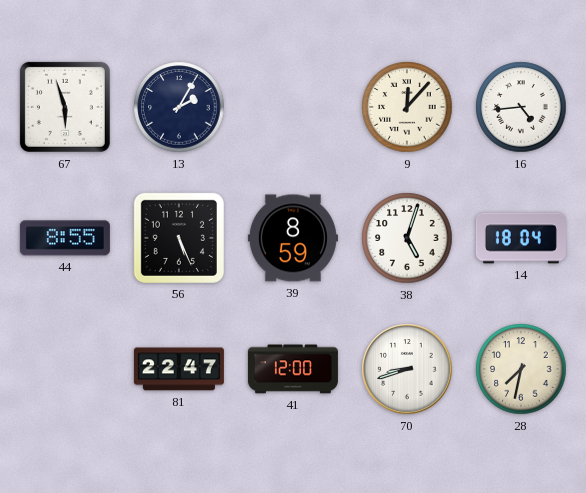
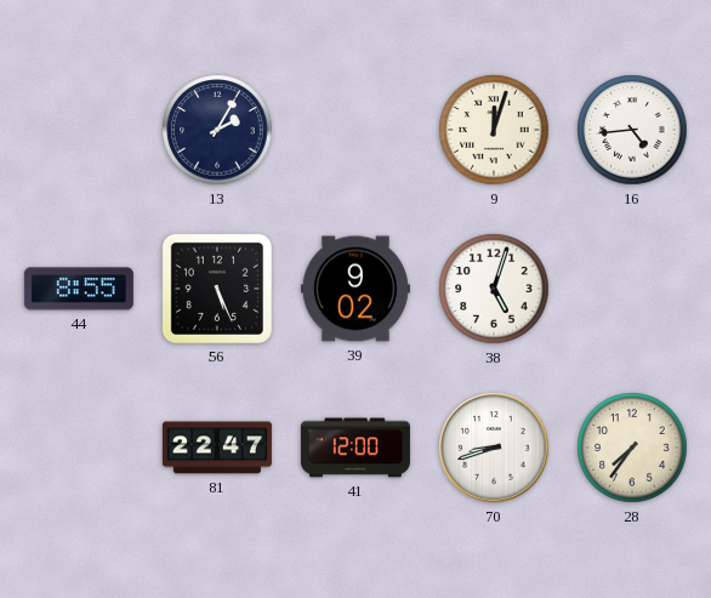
67: 5:57 -> none (65, 107)
9: 12:07 -> 12:03 (494, 130)
39: 8:59 -> 9:02 (355, 289)
14: 18:04 -> none (521, 238)
28: 7:32 -> 7:36 (632, 448)
